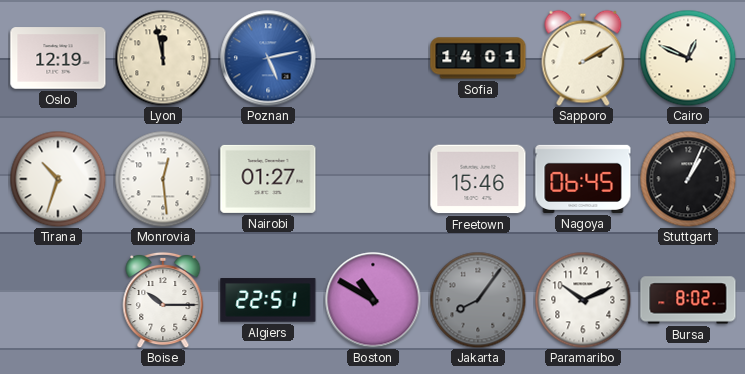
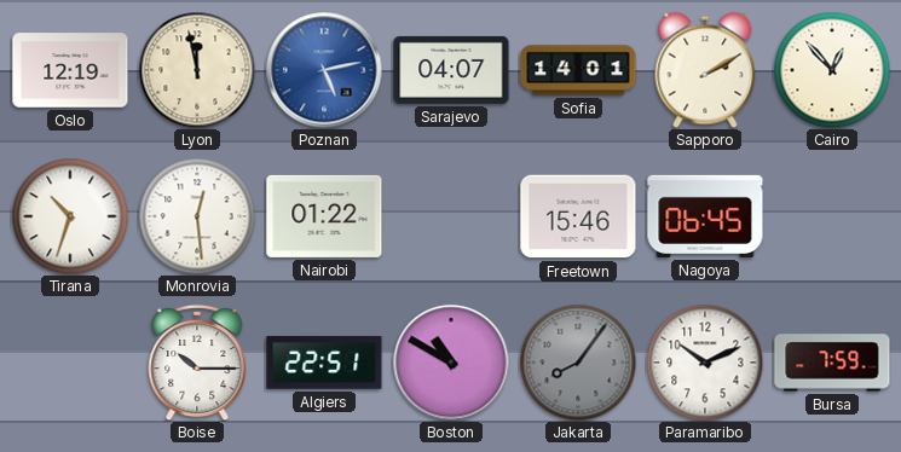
Sarajevo: none -> 04:07 (451, 70)
Cairo: 12:49 -> 12:53 (832, 70)
Nairobi: 01:27 -> 01:22 (324, 216)
Stuttgart: 1:04 -> none (688, 179)
Bursa: 8:02 -> 7:59 (832, 363)
